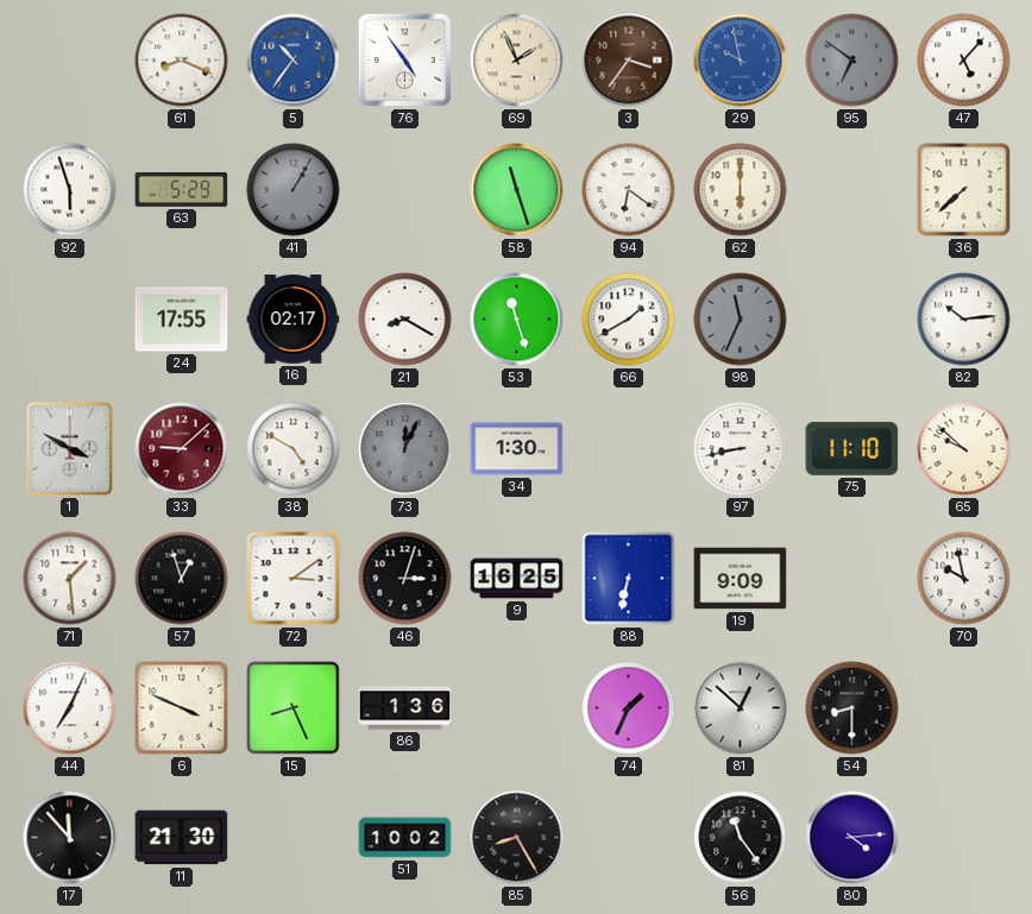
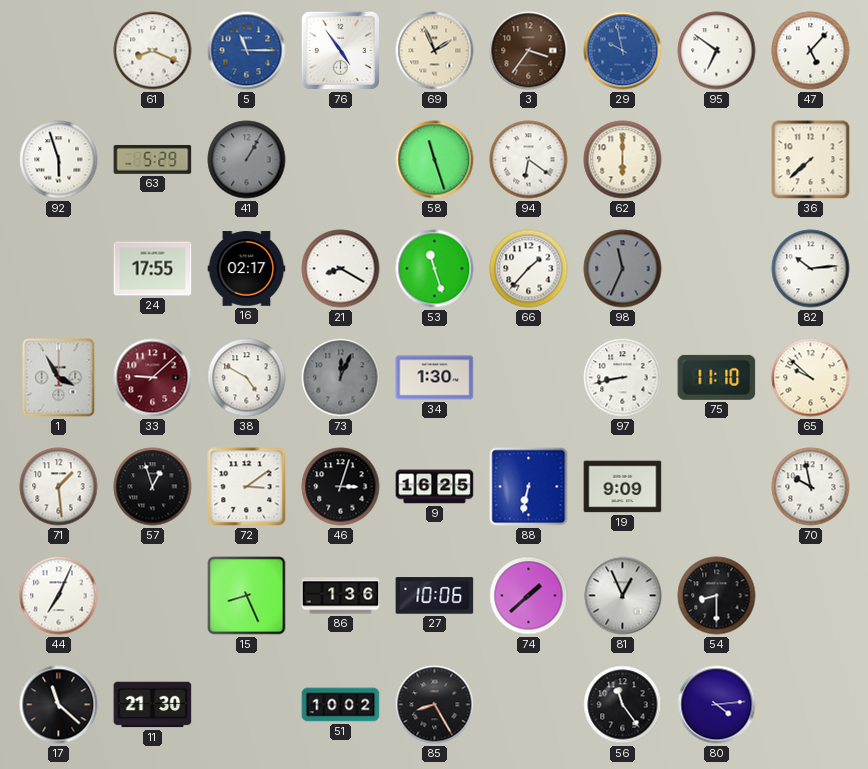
5: 10:36 -> 11:15 (247, 51)
95 dial: grey -> white (717, 51)
66: 1:40 -> 1:37 (529, 269)
1: 3:50 -> 3:55 (59, 378)
6: 3:49 -> none (182, 708)
27: none -> 10:06 (435, 596)
74: 1:34 -> 1:38 (529, 596)
81: 12:52 -> 12:56 (623, 596)
17: 11:53 -> 11:22 (59, 705)
